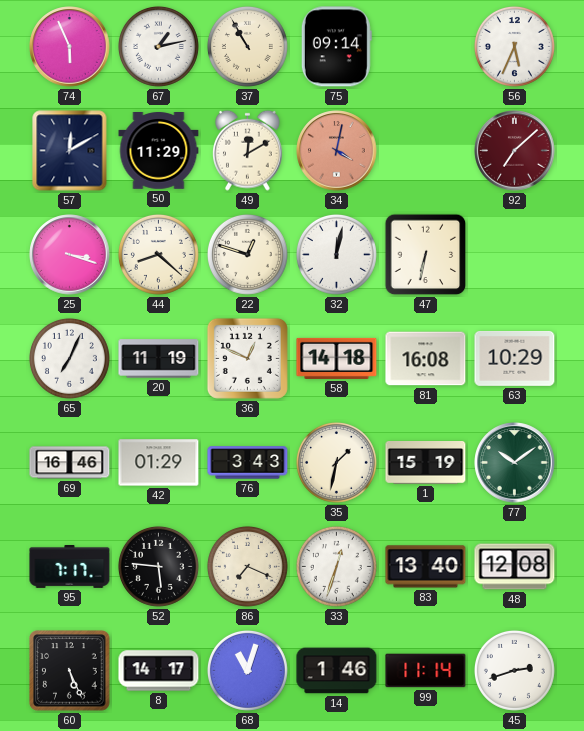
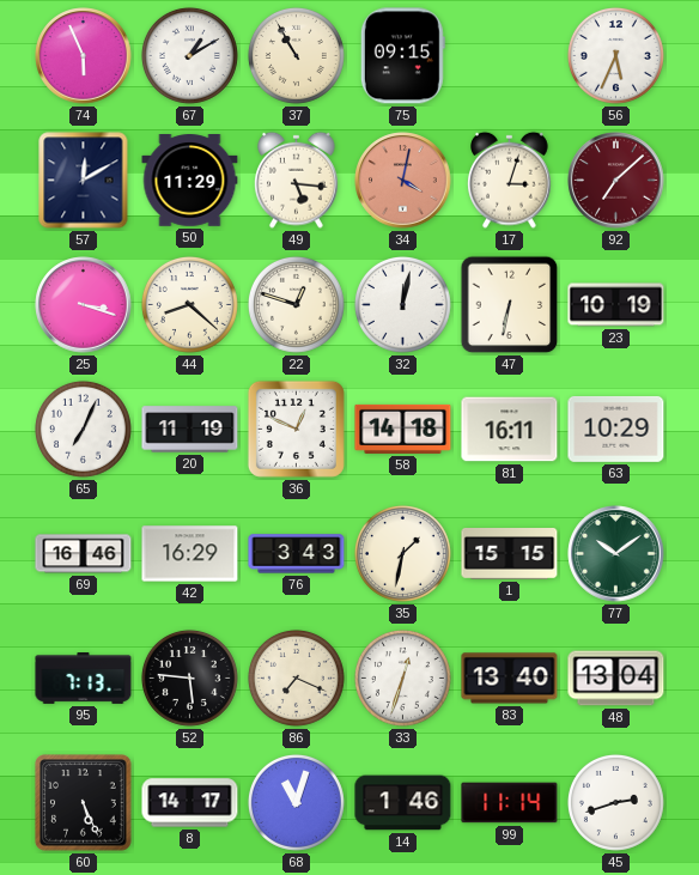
67: 1:13 -> 1:10 (189, 55)
75: 09:14 -> 09:15 (402, 56)
49: 12:10 -> 5:16 (297, 180)
17: none -> 3:03 (510, 180)
23: none -> 10:19 (616, 305)
81: 16:08 -> 16:11 (510, 430)
42: 01:29 -> 16:29 (190, 554)
1: 15:19 -> 15:15 (510, 554)
95: 7:17 -> 7:13 (84, 679)
48: 12:08 -> 13:04 (616, 679)
